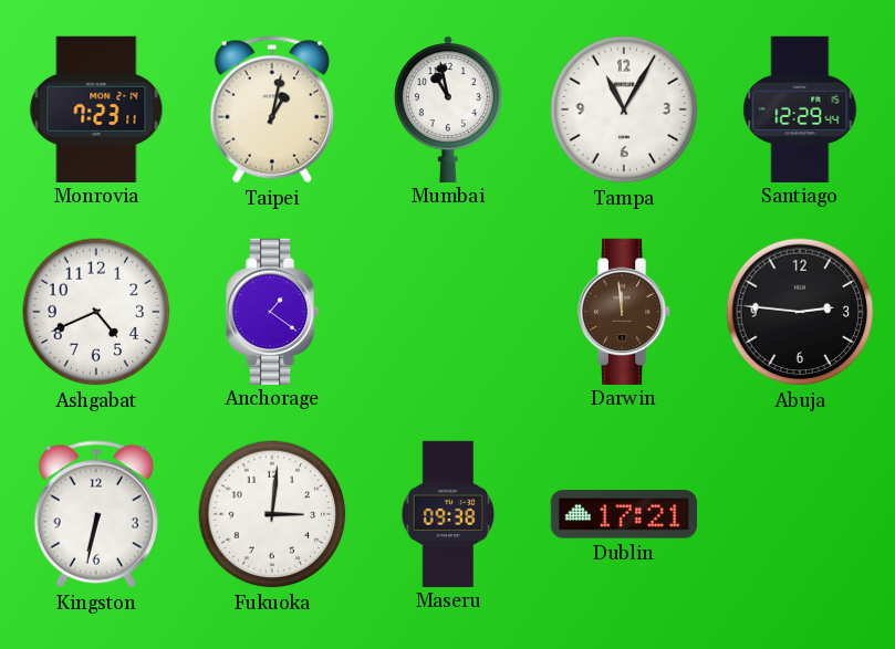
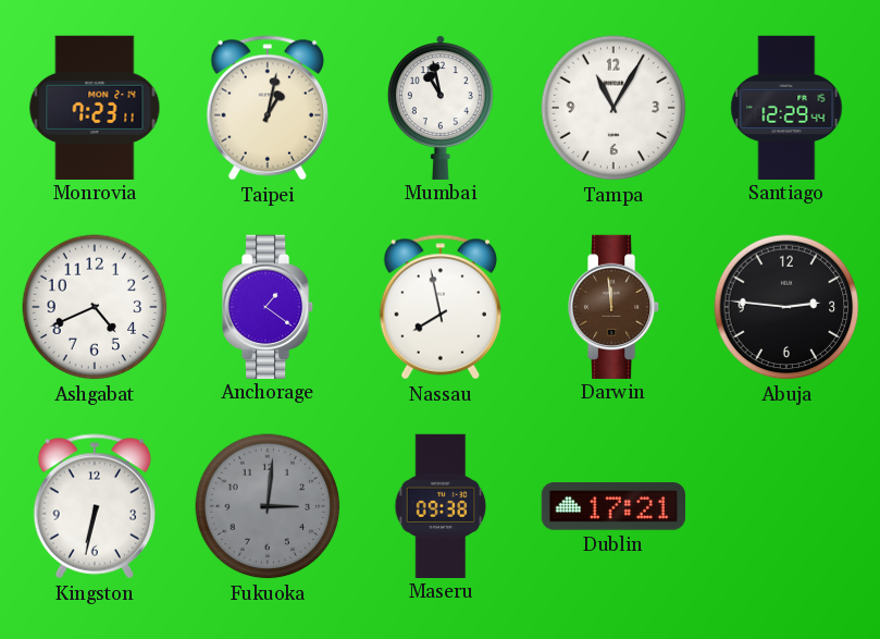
Nassau: none -> 7:58 (441, 307)
Fukuoka dial: white -> grey (268, 506)
